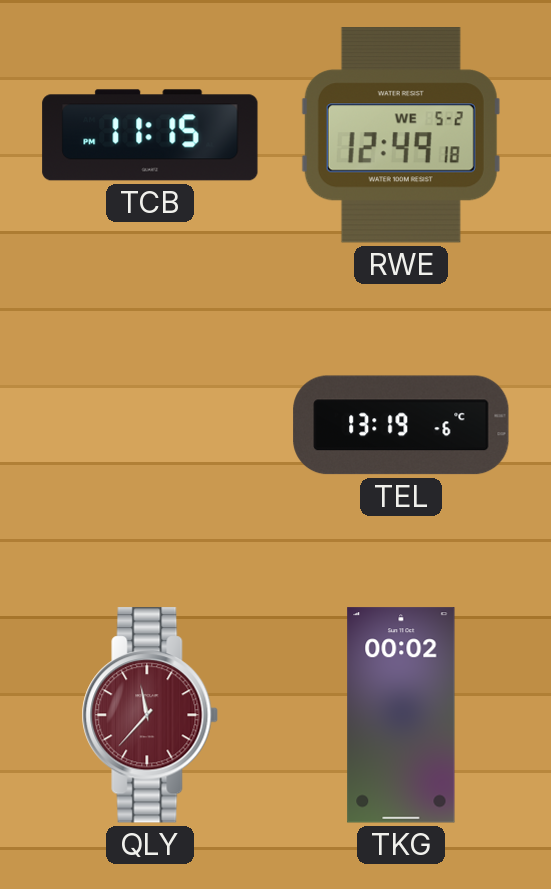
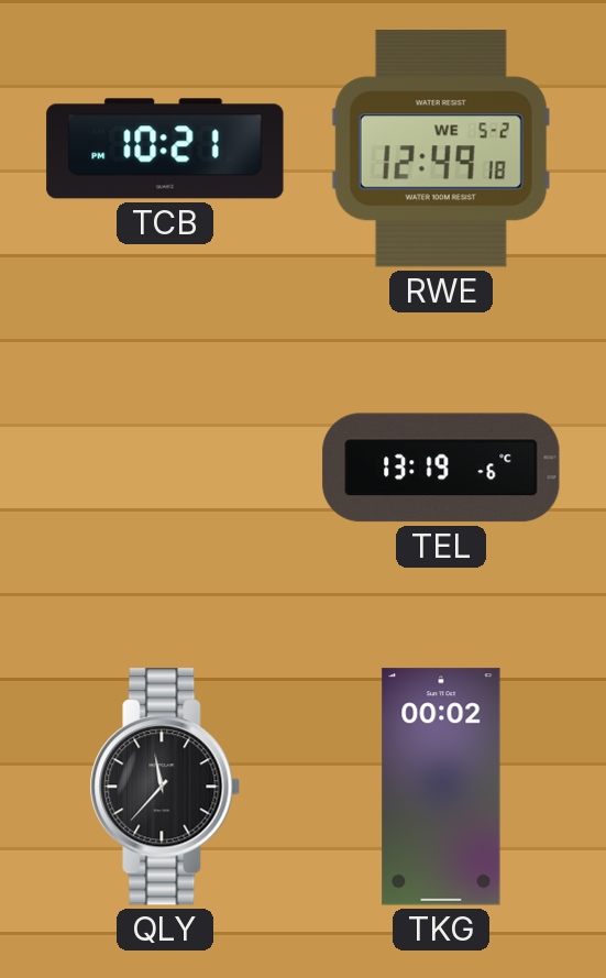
TCB: 11:15 -> 10:21 (165, 149)
QLY dial: burgundy -> black (165, 787)
